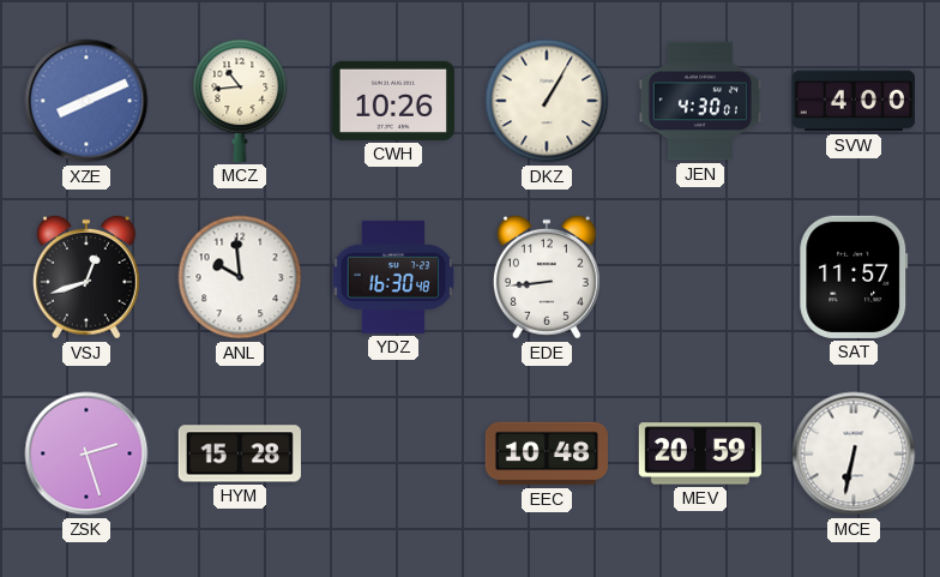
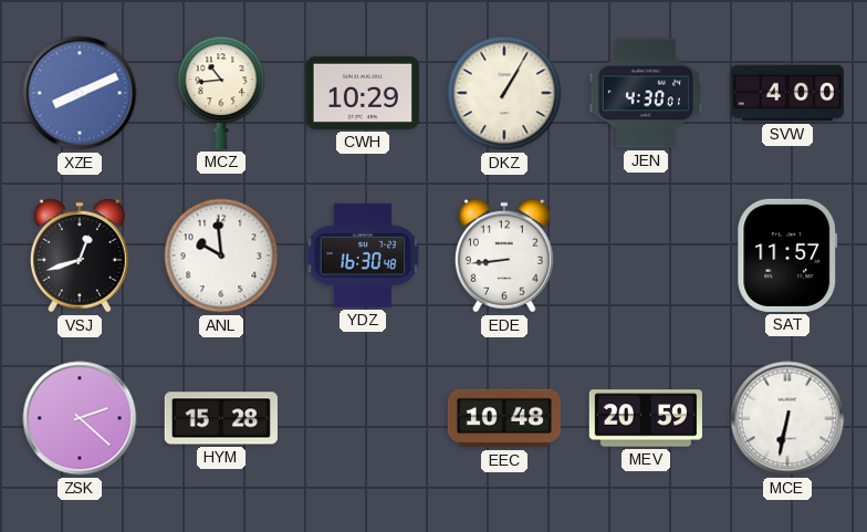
CWH: 10:26 -> 10:29 (363, 93)
ZSK: 2:27 -> 2:22 (80, 418)
